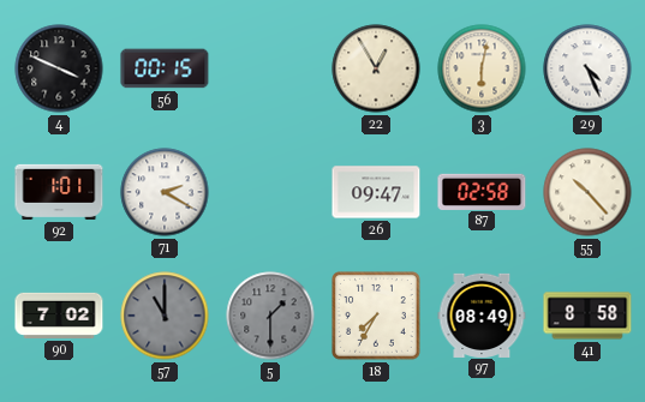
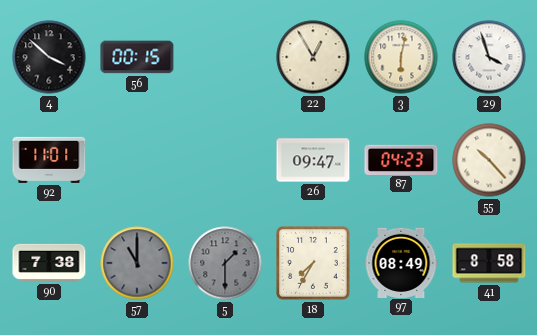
4: 3:49 -> 3:52 (49, 57)
29: 4:26 -> 3:57 (489, 57)
92: 1:01 -> 11:01 (49, 160)
71: 2:20 -> none (165, 192)
87: 02:58 -> 04:23 (401, 159)
90: 7:02 -> 7:38 (49, 263)
